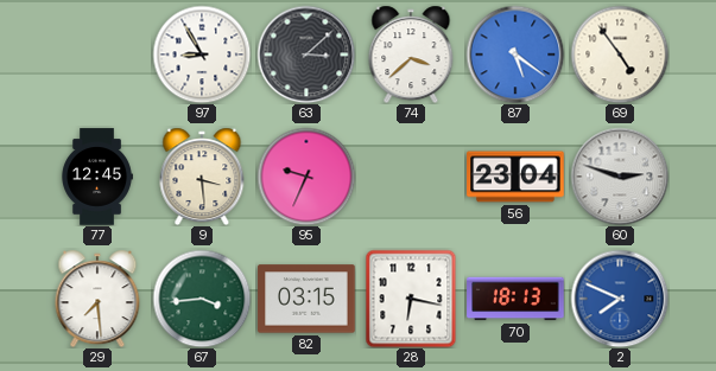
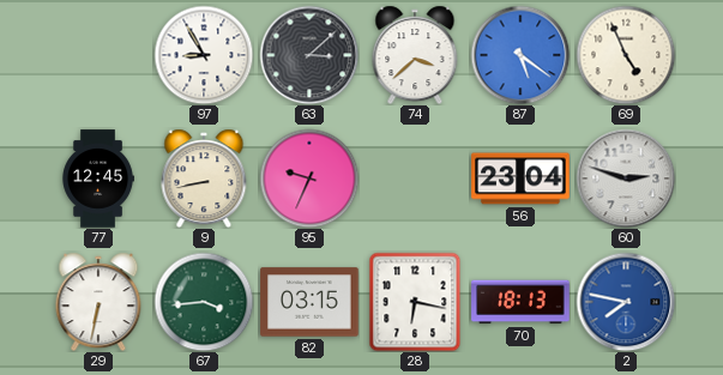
69: 4:54 -> 4:56 (626, 55)
9: 3:29 -> 8:43 (204, 179)
29: 7:29 -> 6:32 (98, 302)
2: 7:49 -> 7:47 (626, 302)
